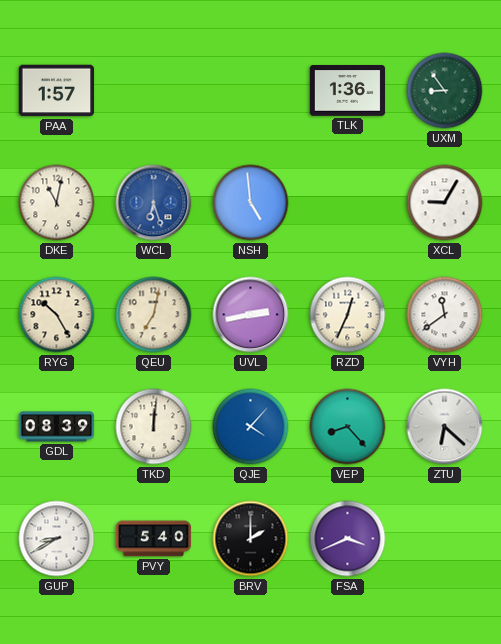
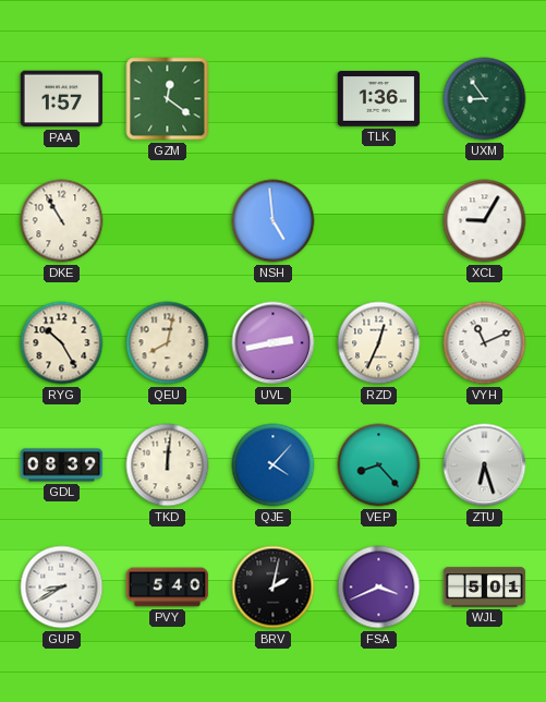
GZM: none -> 12:21 (168, 99)
DKE: 11:02 -> 10:55 (62, 221)
WCL: 6:27 -> none (154, 203)
QEU: 7:02 -> 8:02 (168, 343)
VYH: 11:39 -> 11:11 (485, 343)
ZTU: 6:22 -> 6:27 (485, 465)
BRV: 2:00 -> 2:02 (274, 588)
WJL: none -> 5:01 (485, 588)
